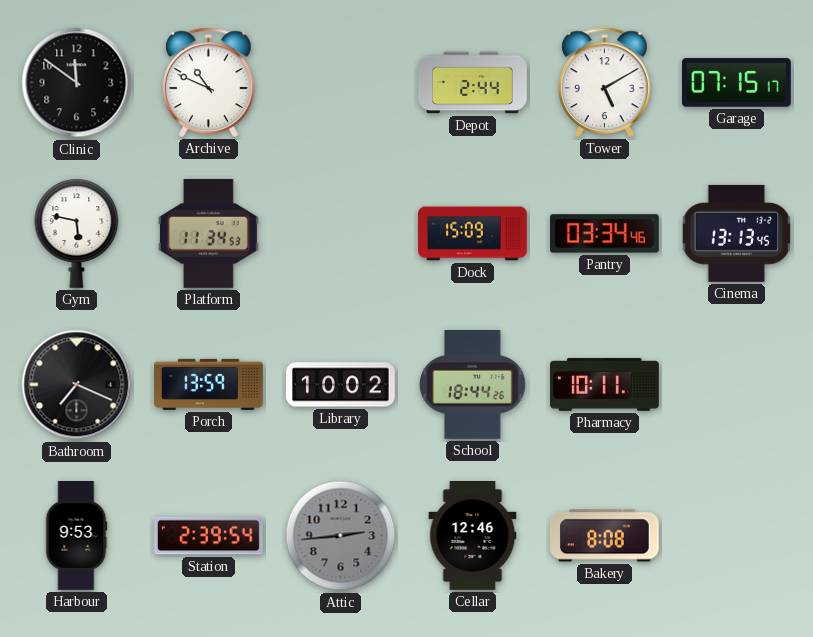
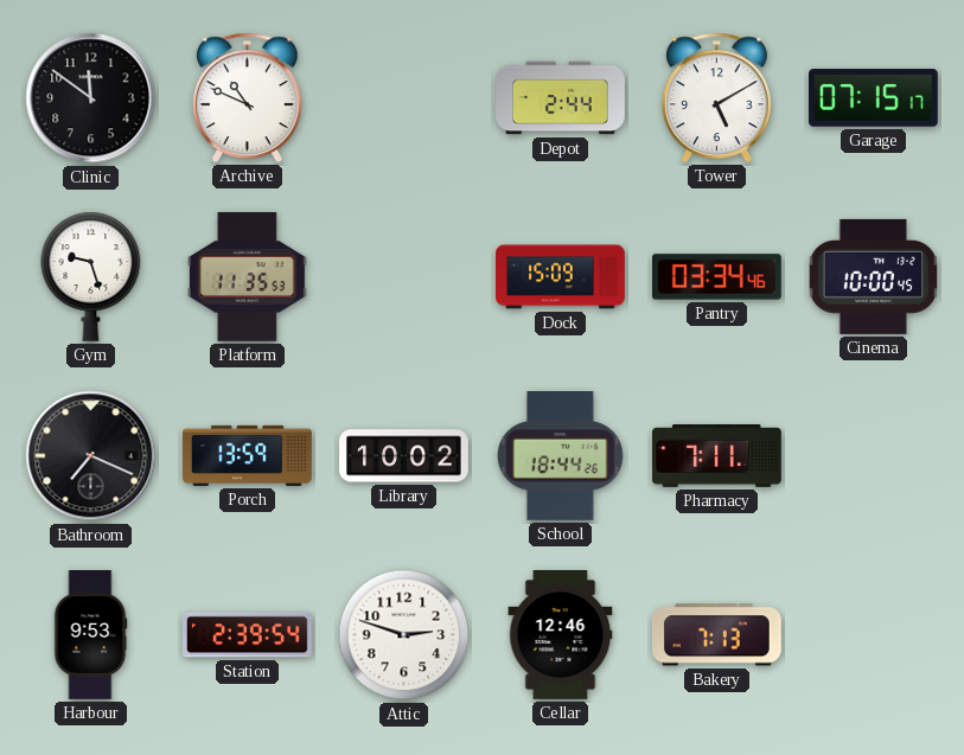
Gym: 5:47 -> 9:27 (91, 276)
Platform: 11:34 -> 11:35 (247, 276)
Cinema: 13:13 -> 10:00 (874, 276)
Pharmacy: 10:11 -> 7:11 (717, 456)
Attic: 2:44 -> 2:48 (404, 635)
Attic dial: grey -> white (404, 635)
Bakery: 8:08 -> 7:13 (716, 635)
